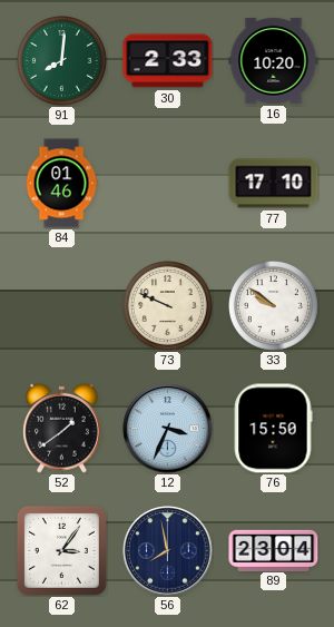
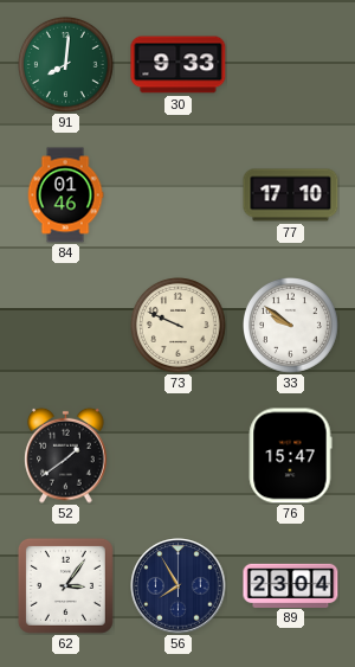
30: 2:33 -> 9:33 (179, 65)
16: 10:20 -> none (274, 61)
12: 3:34 -> none (168, 429)
76: 15:50 -> 15:47 (290, 456)
56: 7:58 -> 7:55 (179, 586)
